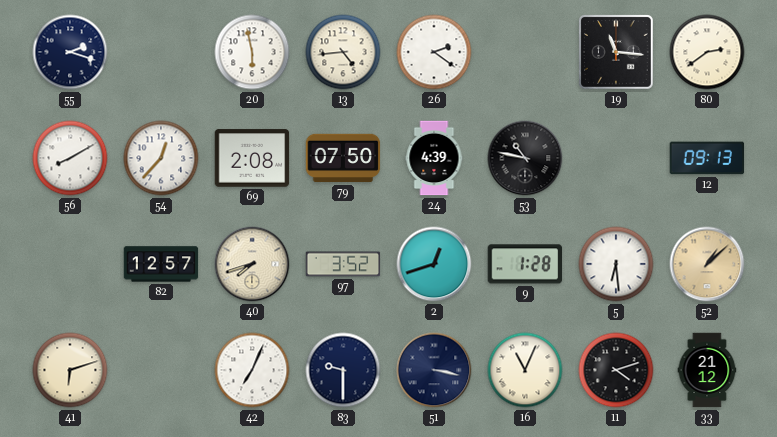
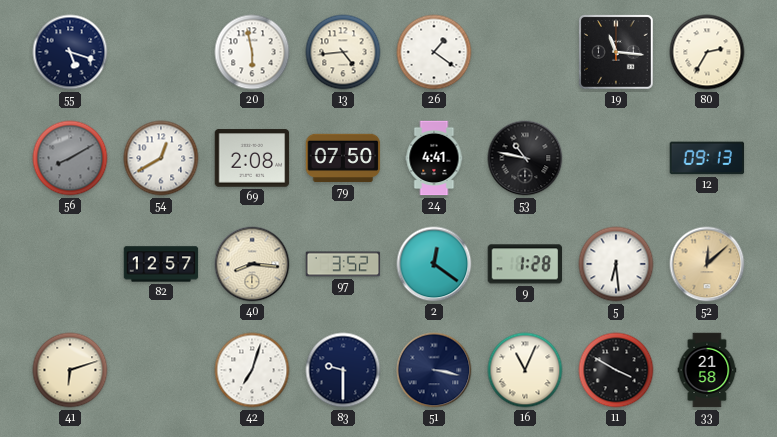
55: 2:18 -> 5:18 (70, 52)
26: 2:21 -> 1:21 (434, 52)
80: 2:39 -> 2:35 (707, 52)
56 dial: white -> grey (70, 158)
54: 12:37 -> 12:40 (161, 158)
24: 4:39 -> 4:41 (434, 158)
40: 7:42 -> 8:16 (252, 264)
2: 12:42 -> 12:21 (434, 264)
52: 1:08 -> 12:08 (707, 264)
42: 7:04 -> 7:03 (252, 370)
11: 4:12 -> 3:50 (616, 370)
33: 21:12 -> 21:58 (707, 370)
